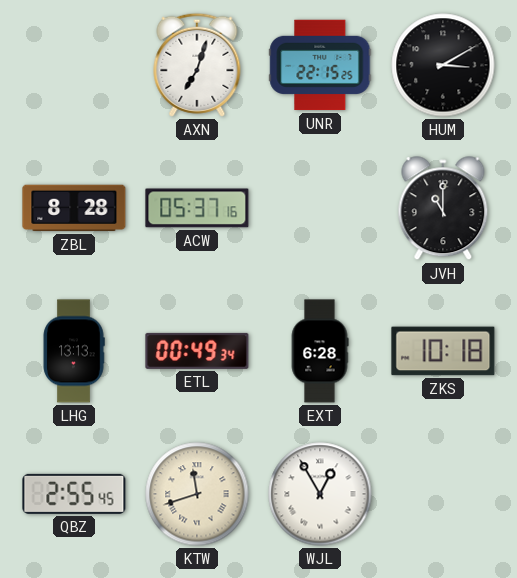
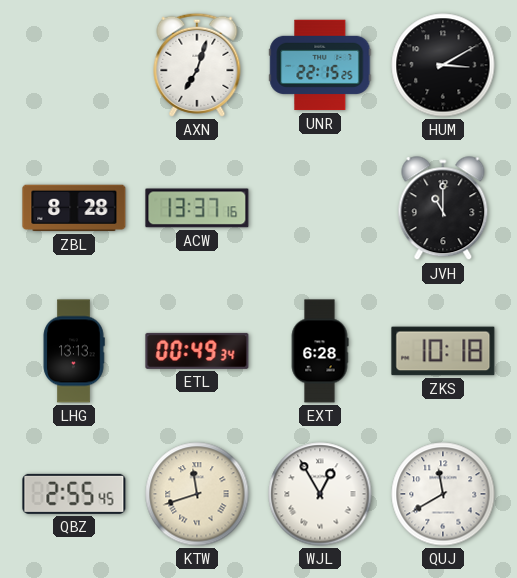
ACW: 05:37 -> 13:37 (197, 208)
QUJ: none -> 11:40 (443, 494)
